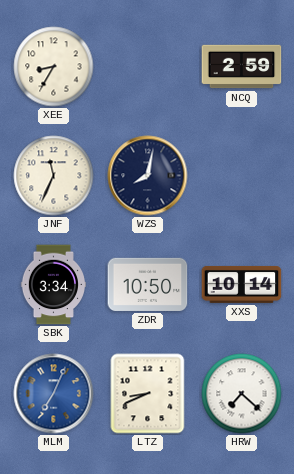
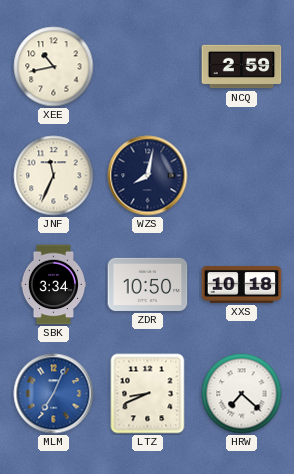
XEE: 8:35 -> 10:43 (54, 67)
XXS: 10:14 -> 10:18 (242, 284)
